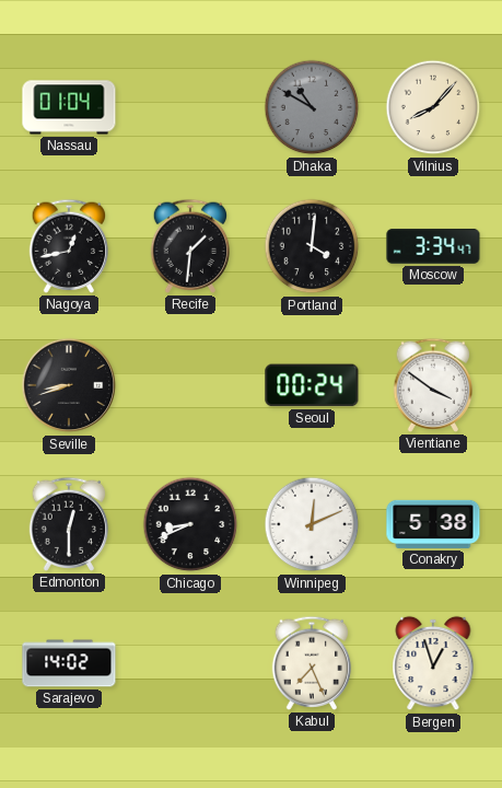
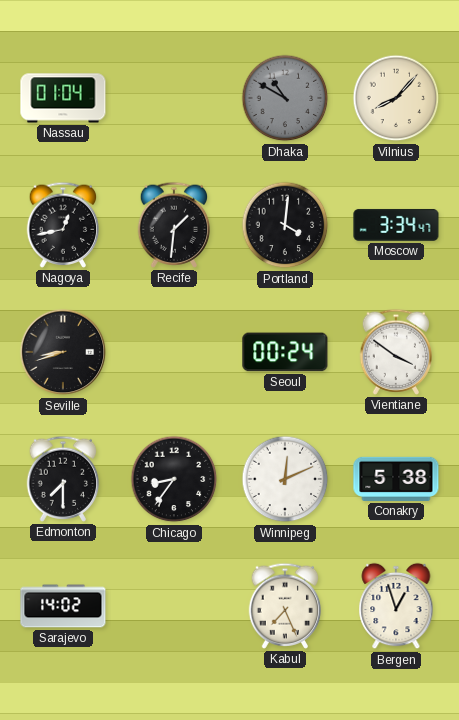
Edmonton: 12:30 -> 7:30 (63, 479)
Chicago: 8:41 -> 8:36 (174, 479)
